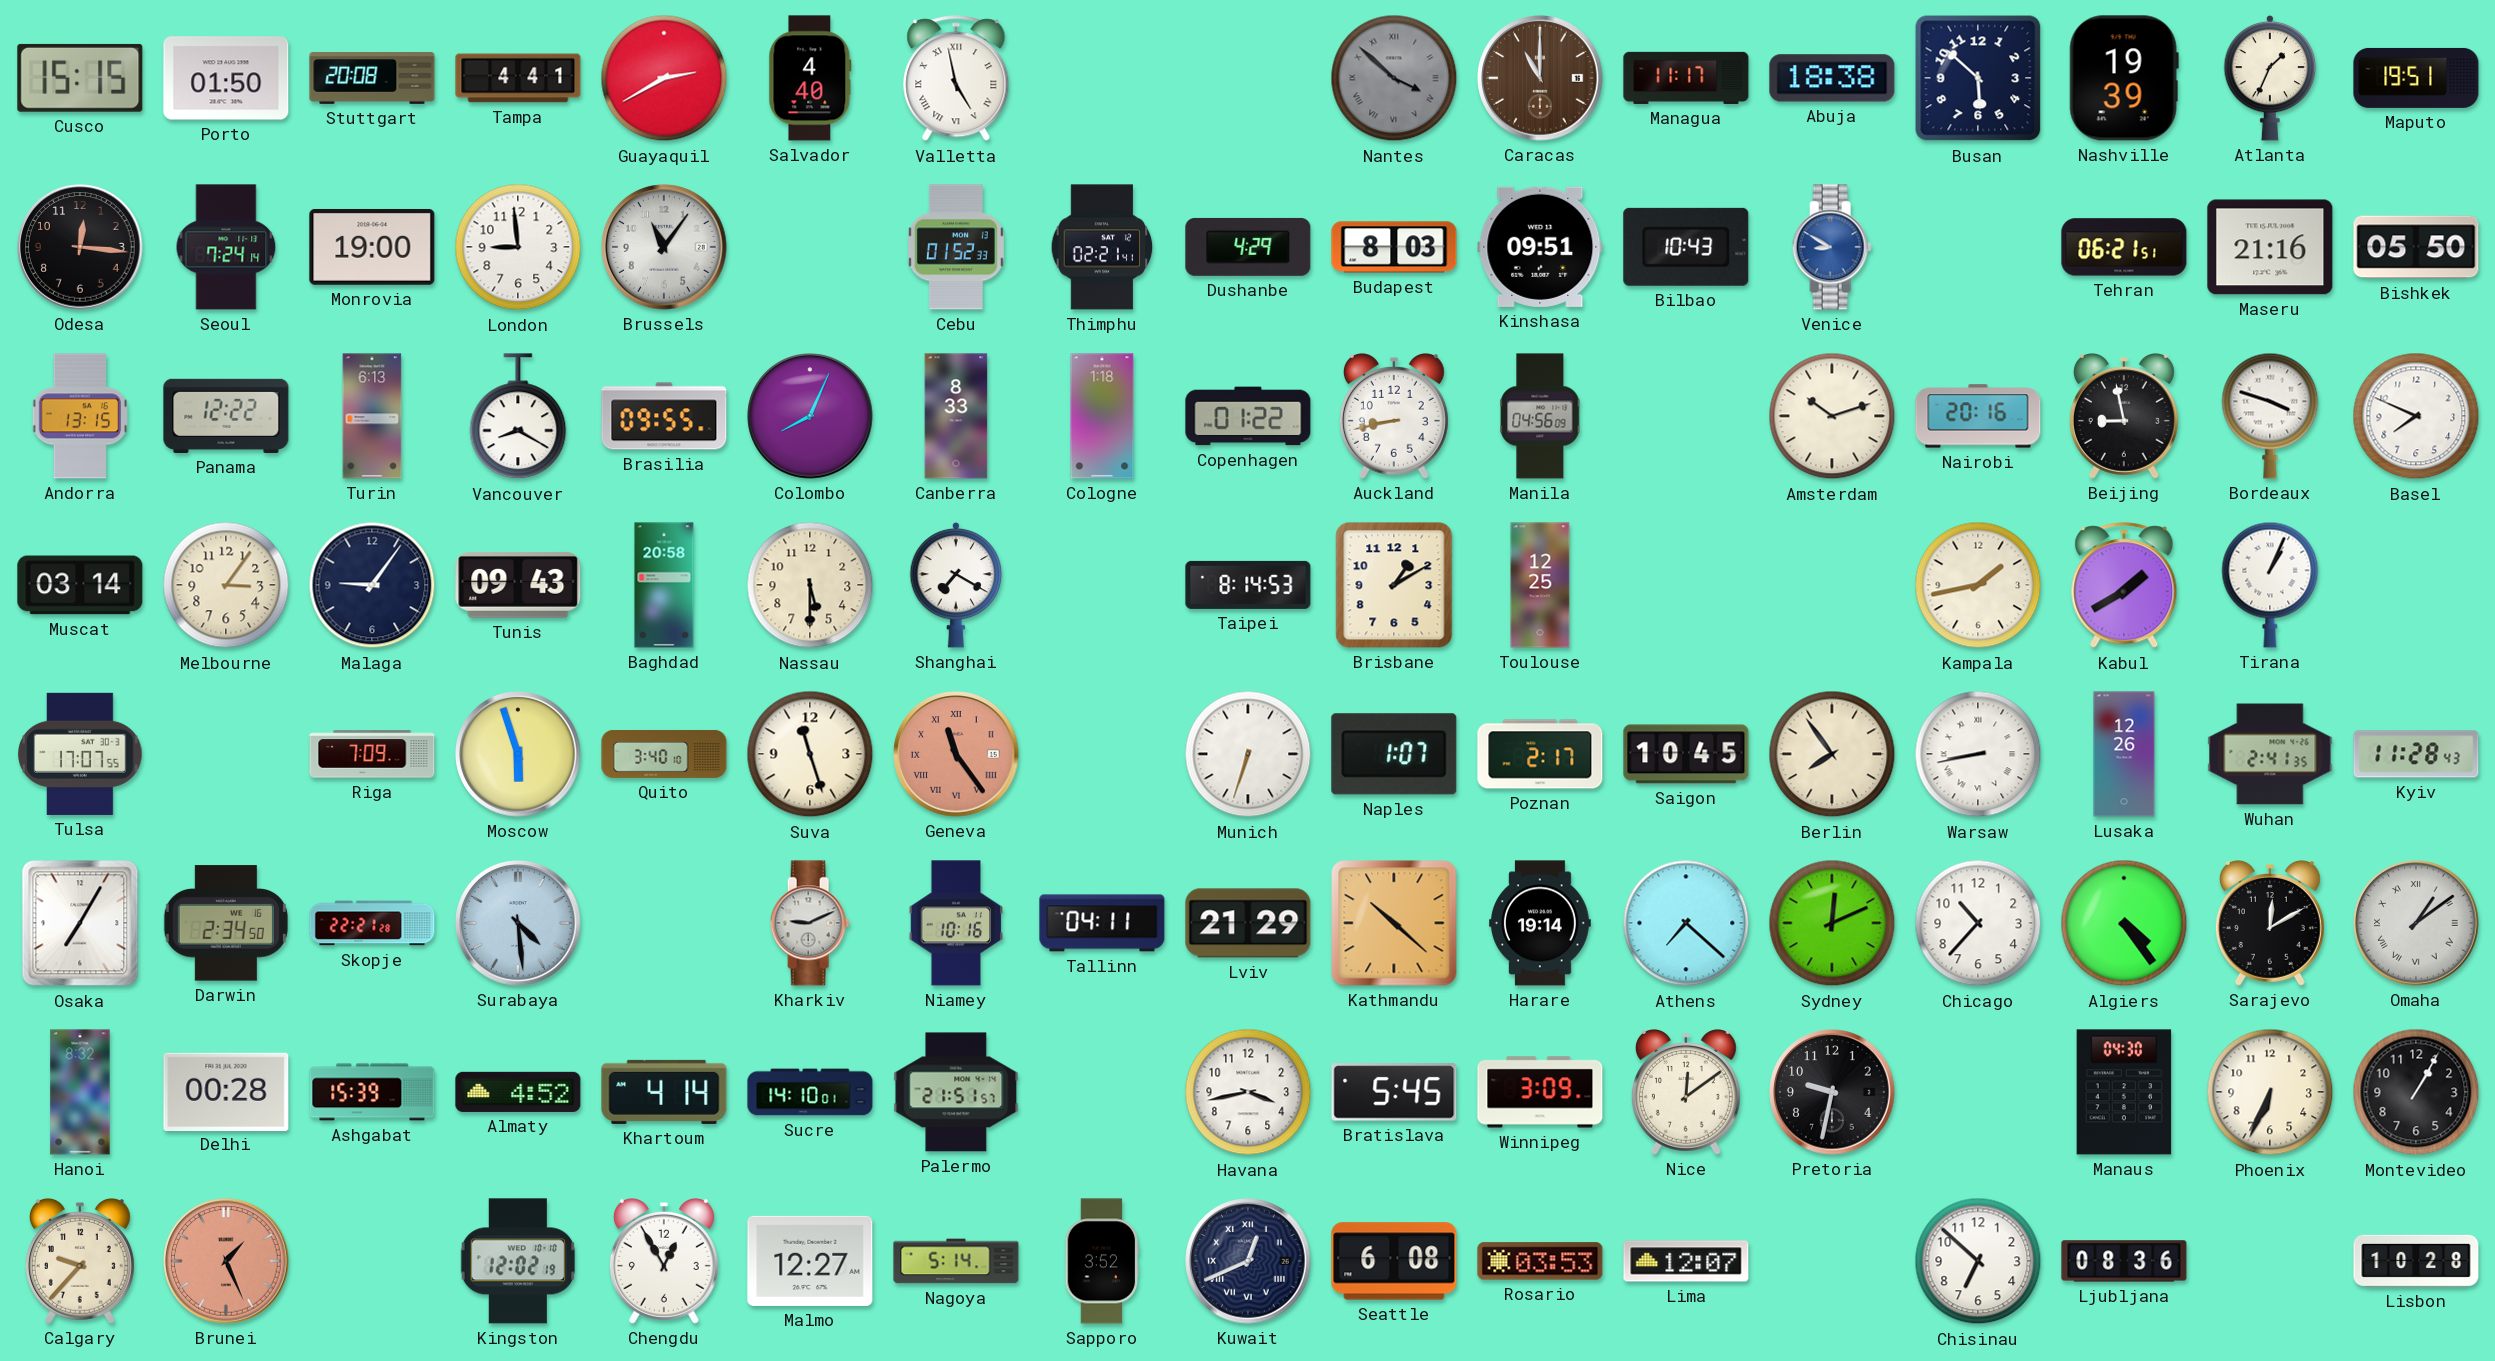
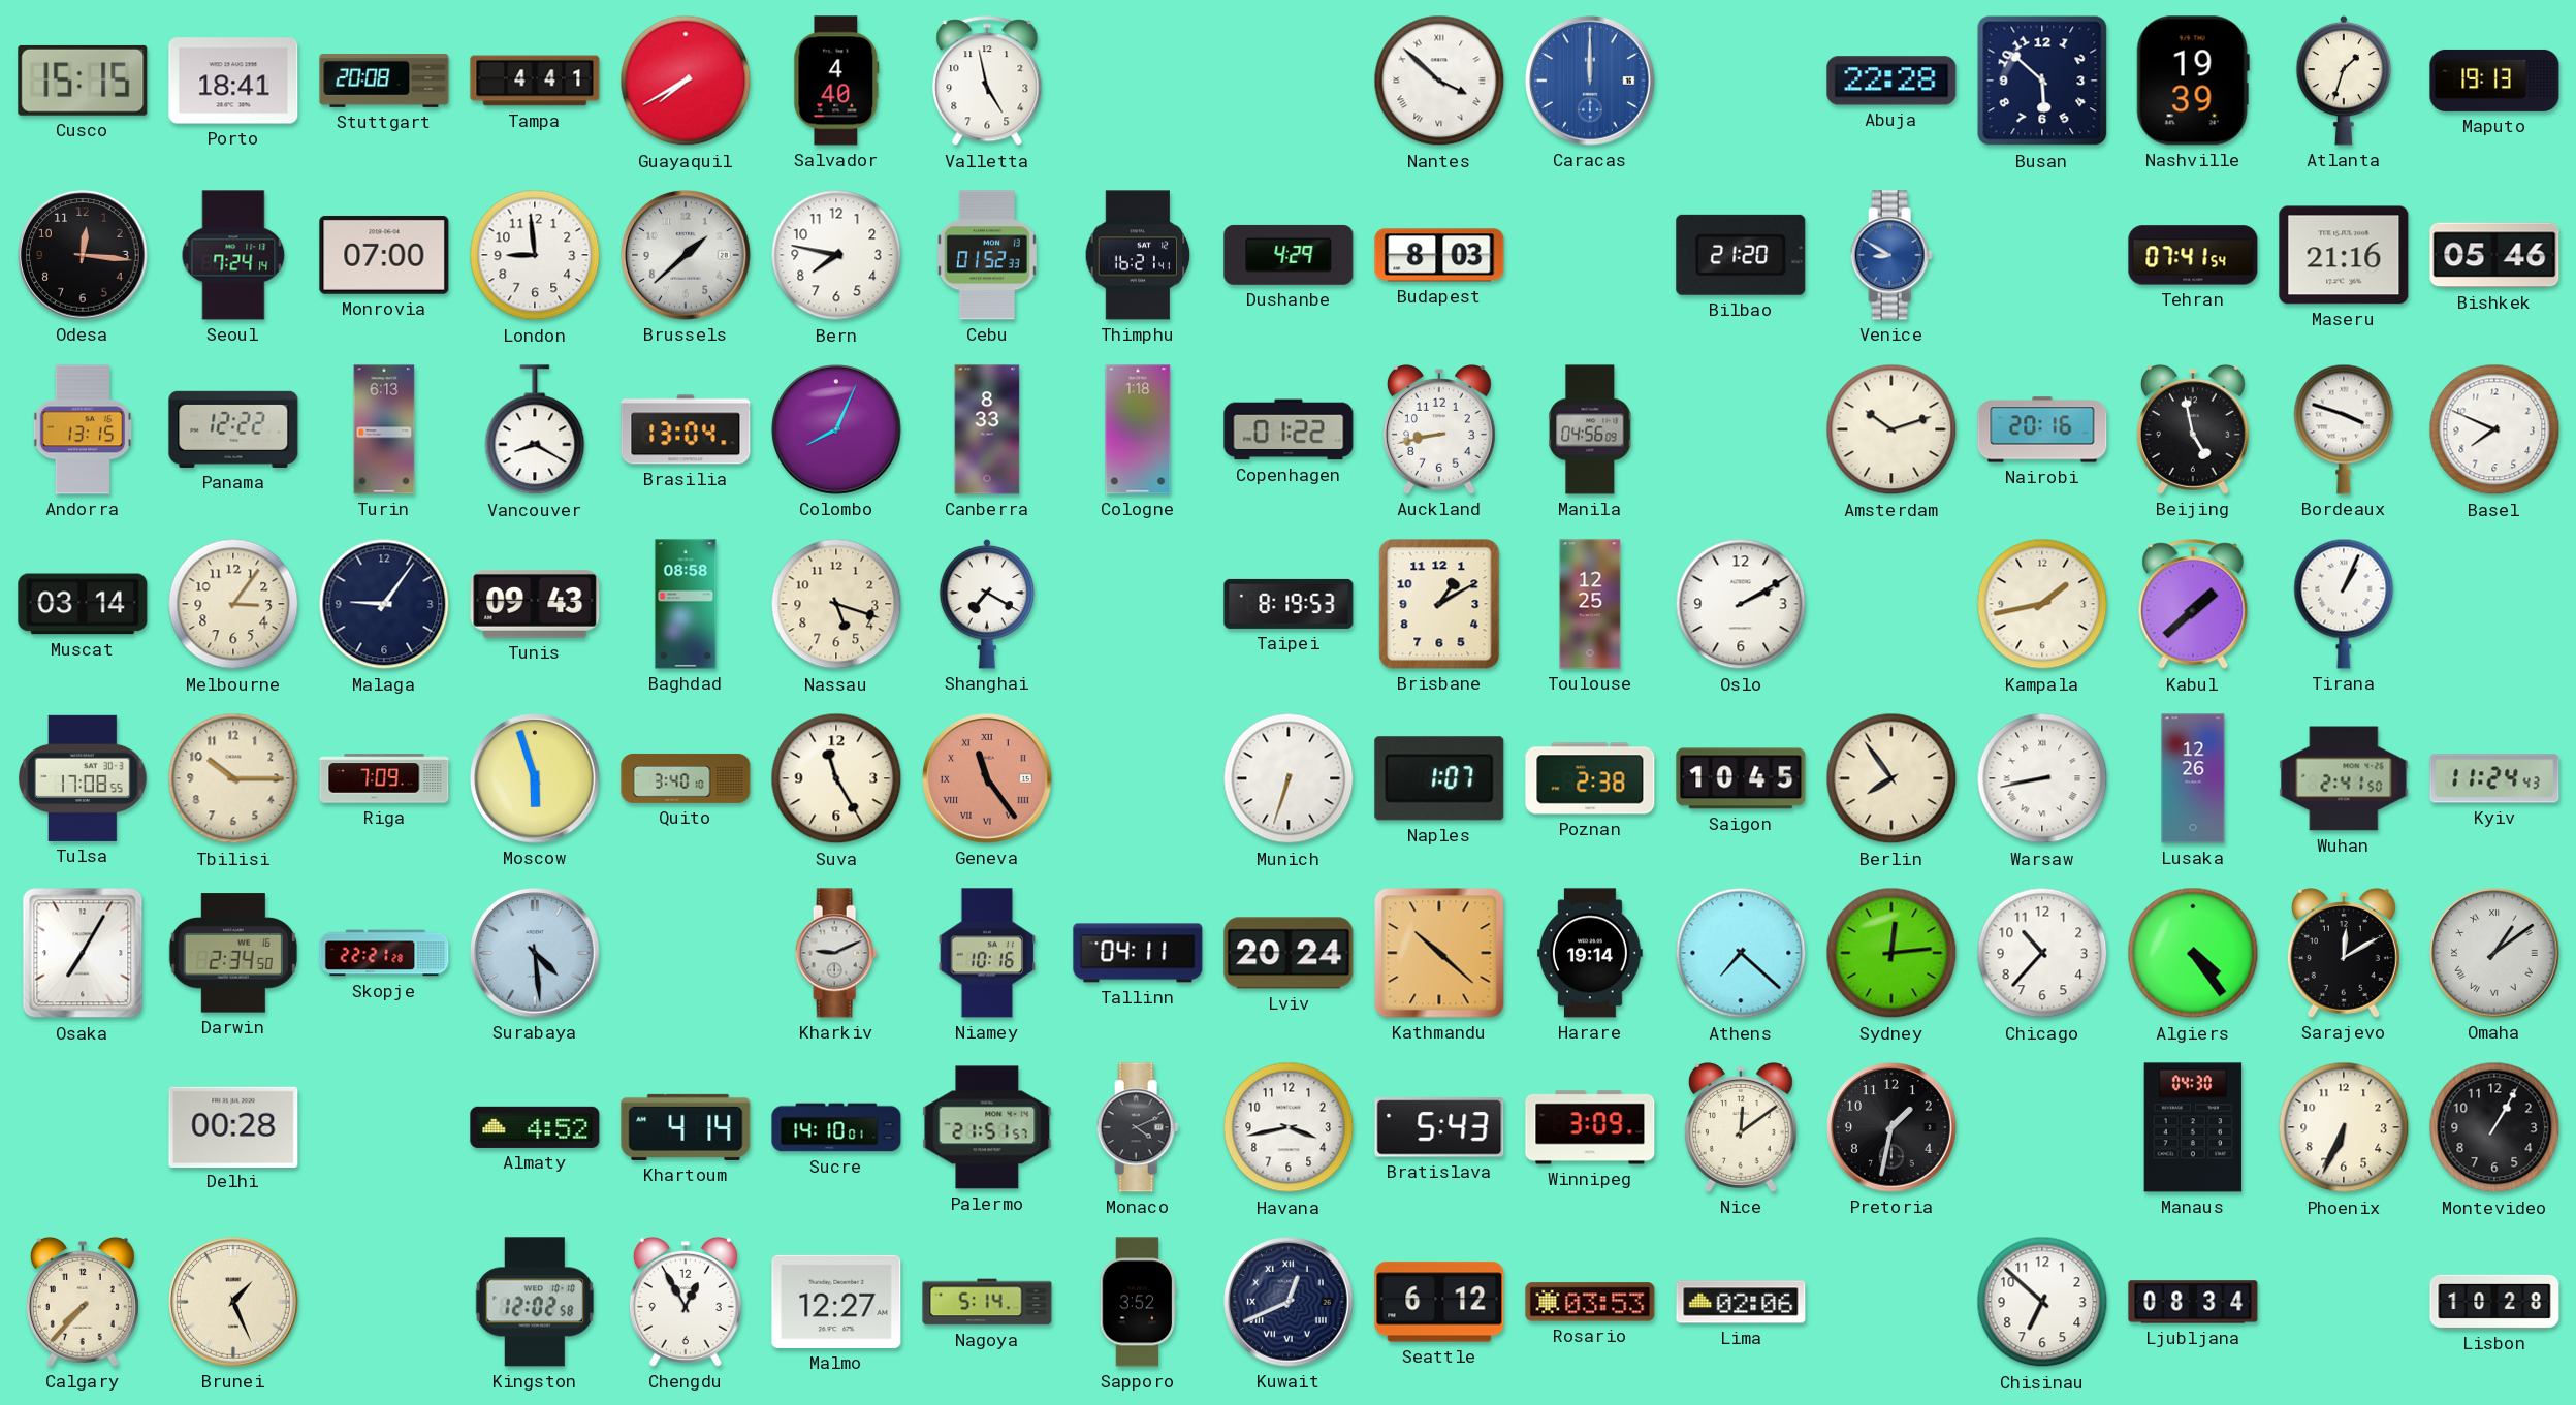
Porto: 01:50 -> 18:41 (233, 81)
Guayaquil: 2:40 -> 7:40 (686, 81)
Valletta numerals: Roman -> Arabic (987, 82)
Nantes dial: grey -> white (1439, 81)
Caracas: 11:00 -> 12:00 (1590, 81)
Caracas dial: brown -> blue (1590, 81)
Managua: 11:17 -> none (1686, 78)
Abuja: 18:38 -> 22:28 (1891, 81)
Atlanta: 1:34 -> 1:33 (2344, 81)
Maputo: 19:51 -> 19:13 (2494, 81)
Monrovia: 19:00 -> 07:00 (384, 255)
Brussels: 11:06 -> 1:38 (686, 255)
Bern: none -> 7:47 (836, 255)
Thimphu: 02:21 -> 16:21 (1138, 255)
Kinshasa: 09:51 -> none (1540, 247)
Bilbao: 10:43 -> 21:20 (1741, 255)
Tehran: 06:21 -> 07:41 (2193, 255)
Bishkek: 05:50 -> 05:46 (2494, 255)
Brasilia: 09:55 -> 13:04 (686, 429)
Beijing: 8:58 -> 4:58 (2193, 430)
Baghdad: 20:58 -> 08:58 (686, 604)
Nassau: 5:30 -> 5:18 (836, 604)
Taipei: 8:14 -> 8:19 (1289, 604)
Oslo: none -> 2:10 (1741, 604)
Kabul: 1:40 -> 1:38 (2193, 605)
Tulsa: 17:07 -> 17:08 (83, 778)
Tbilisi: none -> 10:15 (233, 778)
Suva: 11:27 -> 11:25 (836, 778)
Poznan: 2:17 -> 2:38 (1590, 778)
Wuhan: 2:41:35 -> 2:41:50 (2344, 778)
Kyiv: 11:28 -> 11:24 (2494, 778)
Lviv: 21:29 -> 20:24 (1289, 953)
Sydney: 12:11 -> 12:14 (1891, 953)
Hanoi: 8:32 -> none (80, 1092)
Ashgabat: 15:39 -> none (372, 1092)
Monaco: none -> 4:11 (1138, 1127)
Bratislava: 5:45 -> 5:43 (1439, 1127)
Pretoria: 9:32 -> 1:32 (1891, 1127)
Calgary: 9:37 -> 7:37 (83, 1303)
Brunei dial: salmon -> cream (233, 1302)
Kingston: 12:02:19 -> 12:02:58 (535, 1302)
Seattle: 6:08 -> 6:12 (1439, 1302)
Lima: 12:07 -> 02:06 (1741, 1302)
Ljubljana: 08:36 -> 08:34 (2193, 1302)
